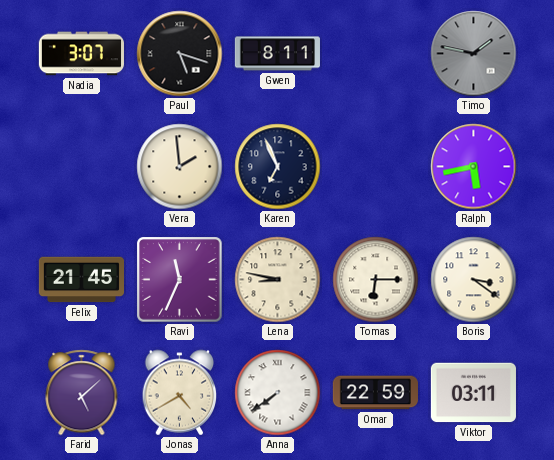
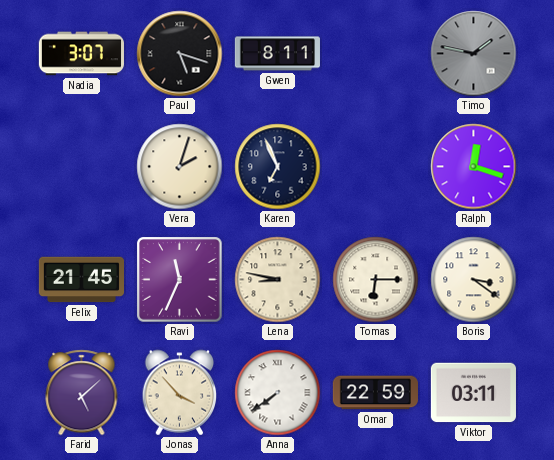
Vera: 1:59 -> 2:03 (180, 167)
Ralph: 5:43 -> 12:18 (474, 167)
Jonas: 4:40 -> 3:53 (180, 393)
